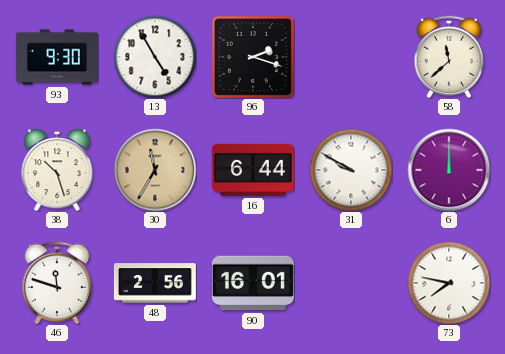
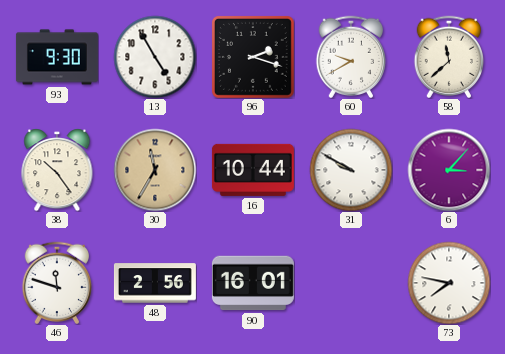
60: none -> 9:40 (351, 56)
38: 10:27 -> 10:24 (57, 170)
16: 6:44 -> 10:44 (253, 170)
6: 12:00 -> 3:07 (449, 170)
